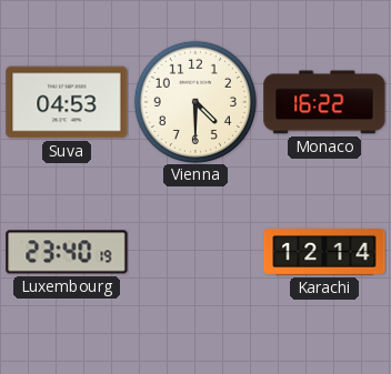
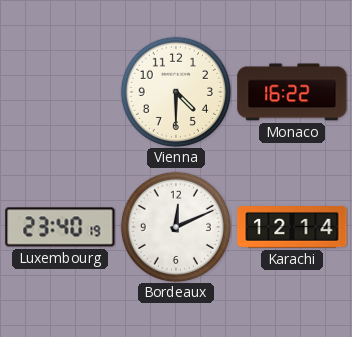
Suva: 04:53 -> none (67, 102)
Bordeaux: none -> 12:11 (176, 227)
